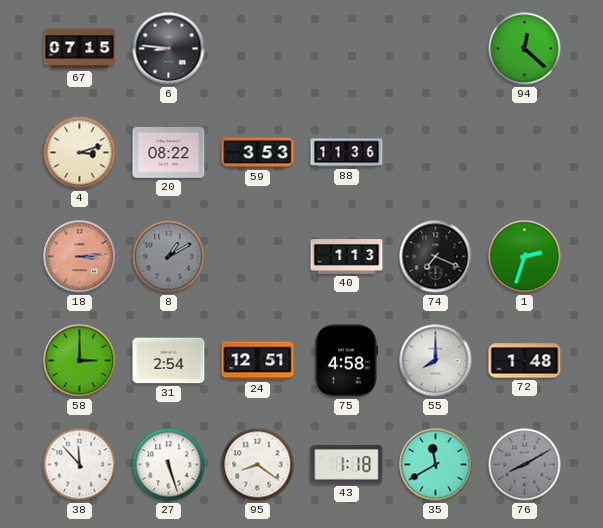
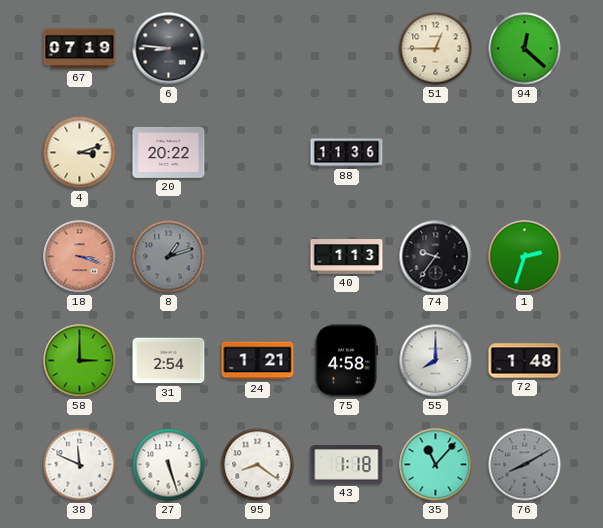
67: 07:15 -> 07:19 (80, 49)
51: none -> 12:45 (436, 49)
20: 08:22 -> 20:22 (169, 152)
59: 3:53 -> none (258, 153)
18: 3:14 -> 3:18 (80, 257)
8: 1:10 -> 1:12 (169, 257)
74: 7:19 -> 9:36 (436, 257)
24: 12:51 -> 1:21 (258, 361)
38: 11:53 -> 11:49 (80, 465)
35: 11:40 -> 11:07 (436, 465)
